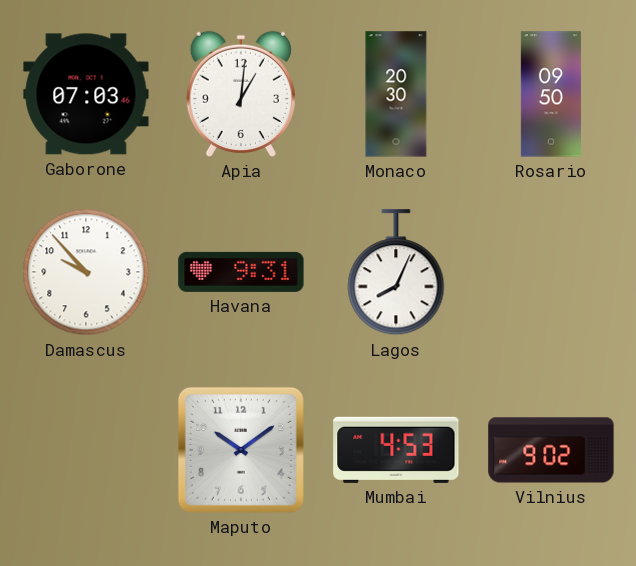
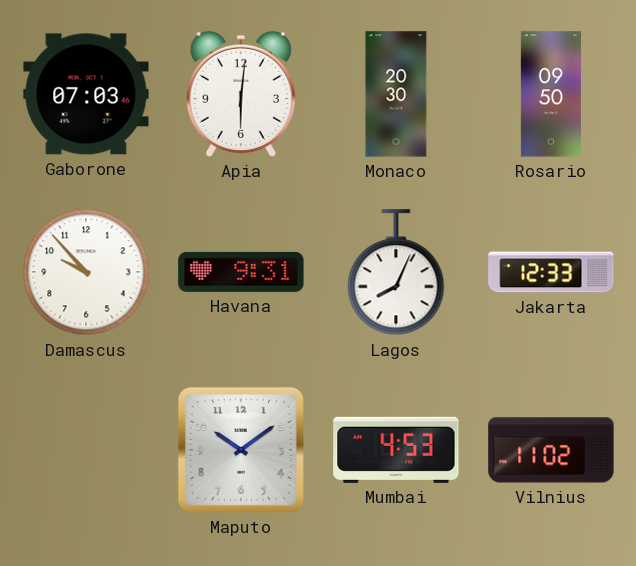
Apia: 1:01 -> 6:01 (241, 94)
Jakarta: none -> 12:33 (551, 272)
Vilnius: 9:02 -> 11:02 (551, 450)
